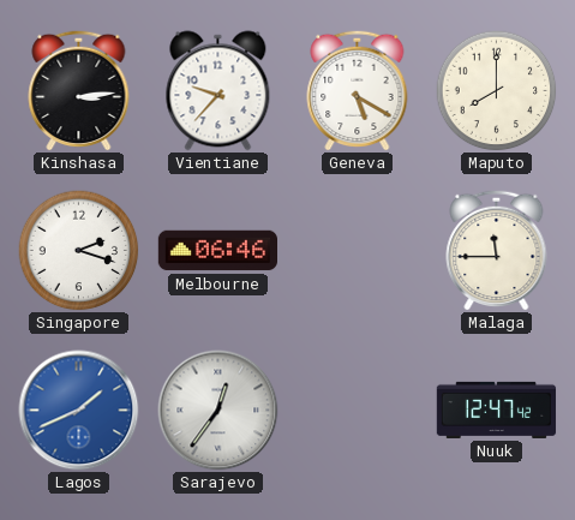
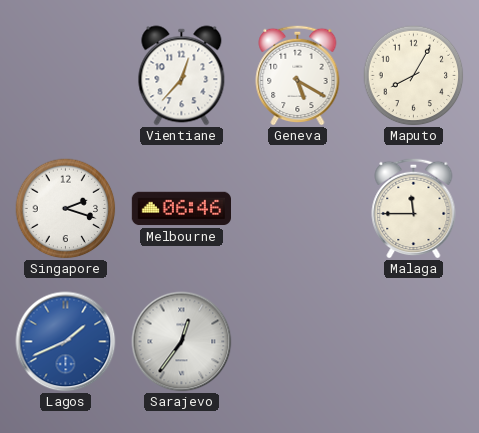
Kinshasa: 3:14 -> none (79, 90)
Vientiane: 9:37 -> 12:37 (182, 76)
Maputo: 8:00 -> 8:05 (414, 76)
Nuuk: 12:47 -> none (497, 410)
